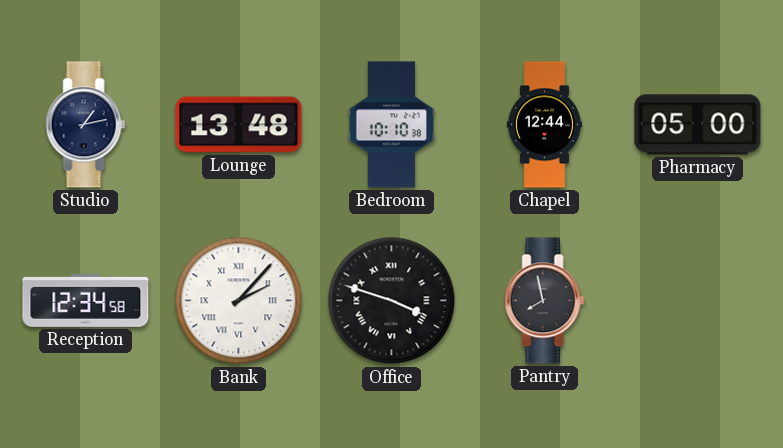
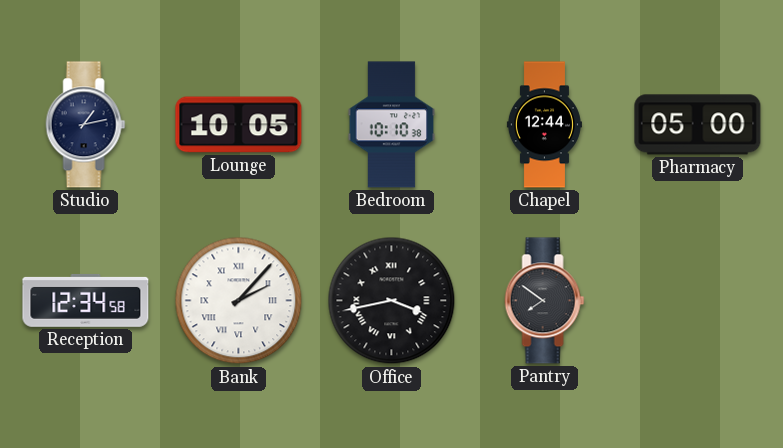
Lounge: 13:48 -> 10:05 (239, 125)
Office: 3:48 -> 3:43 (392, 301)
Pantry: 7:58 -> 7:51 (545, 301)
